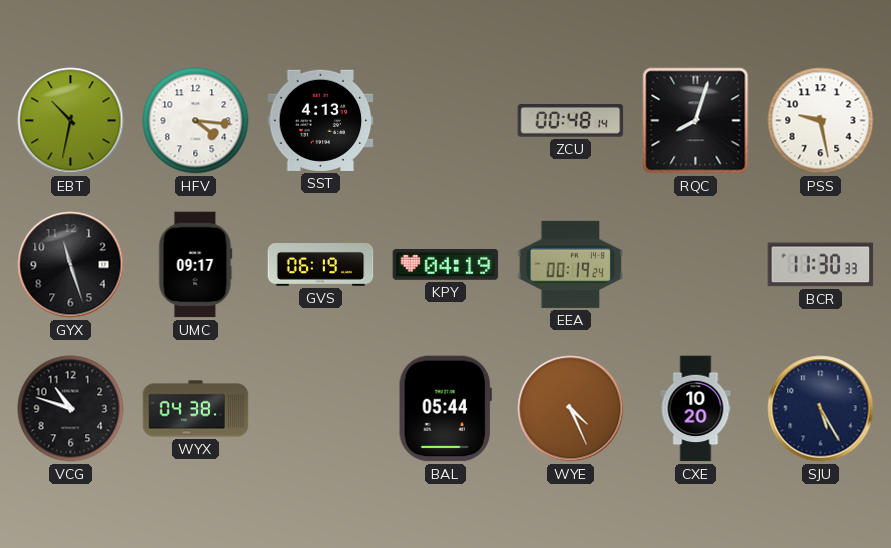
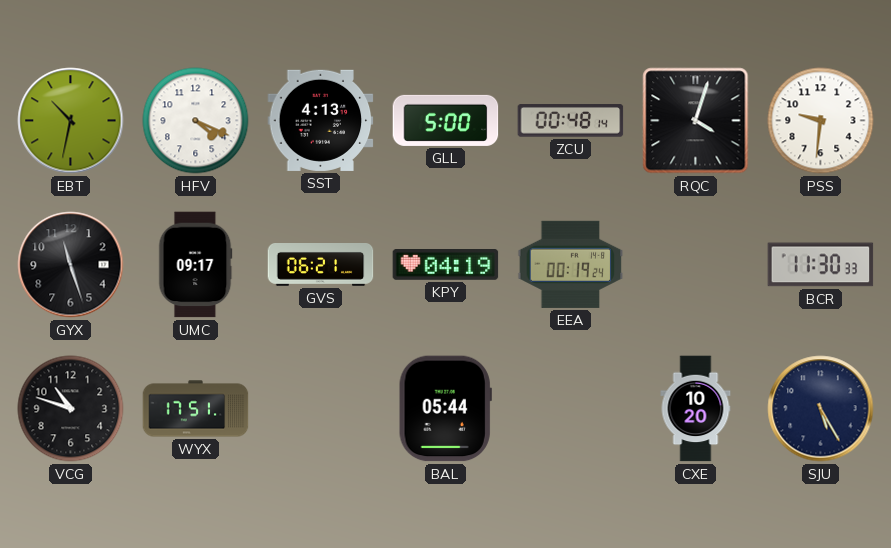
HFV: 4:16 -> 4:19 (196, 121)
GLL: none -> 5:00 (446, 120)
RQC: 8:03 -> 4:03 (696, 121)
PSS: 9:28 -> 9:31 (821, 121)
GVS: 06:19 -> 06:21 (321, 265)
WYX: 04:38 -> 17:51 (196, 409)
WYE: 4:26 -> none (571, 409)
